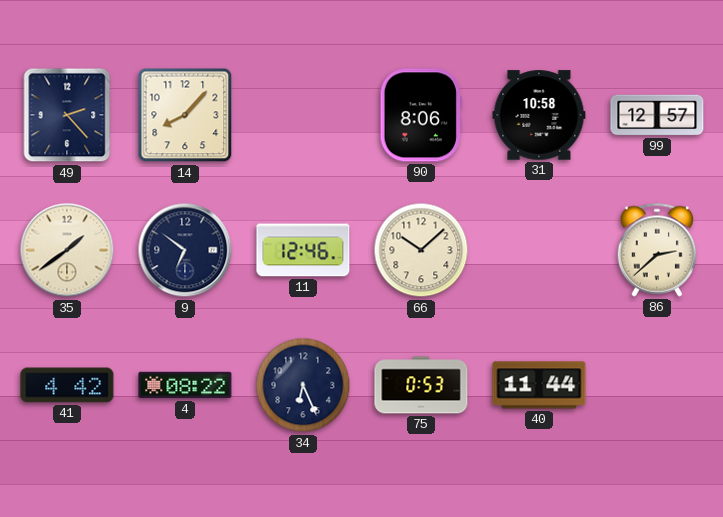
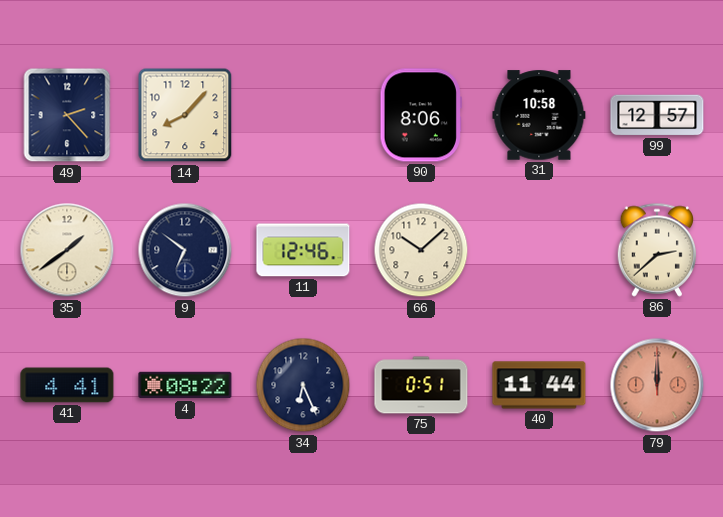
41: 4:42 -> 4:41 (67, 385)
75: 0:53 -> 0:51 (421, 385)
79: none -> 12:00 (657, 385)
